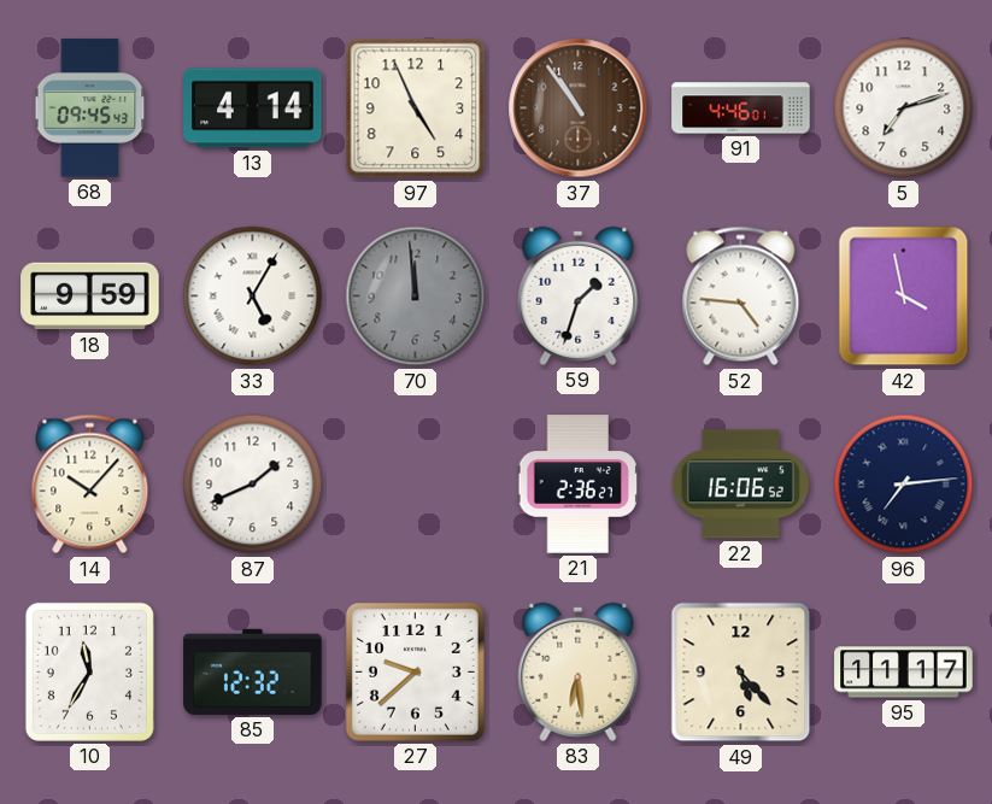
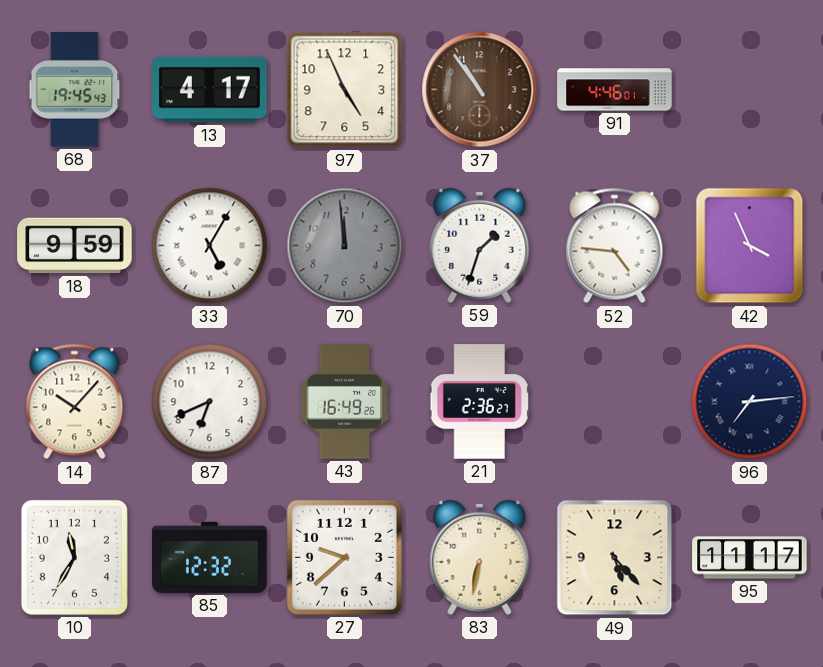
68: 09:45 -> 19:45 (75, 90)
13: 4:14 -> 4:17 (210, 90)
5: 7:12 -> none (904, 108)
42: 3:58 -> 3:56 (750, 246)
87: 1:41 -> 6:41 (210, 402)
43: none -> 16:49 (345, 402)
22: 16:06 -> none (740, 485)
83: 6:29 -> 6:32 (480, 557)
